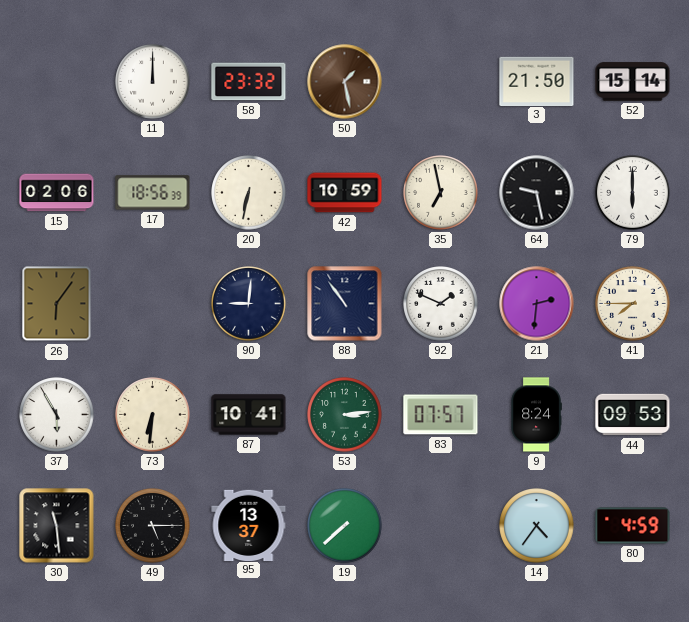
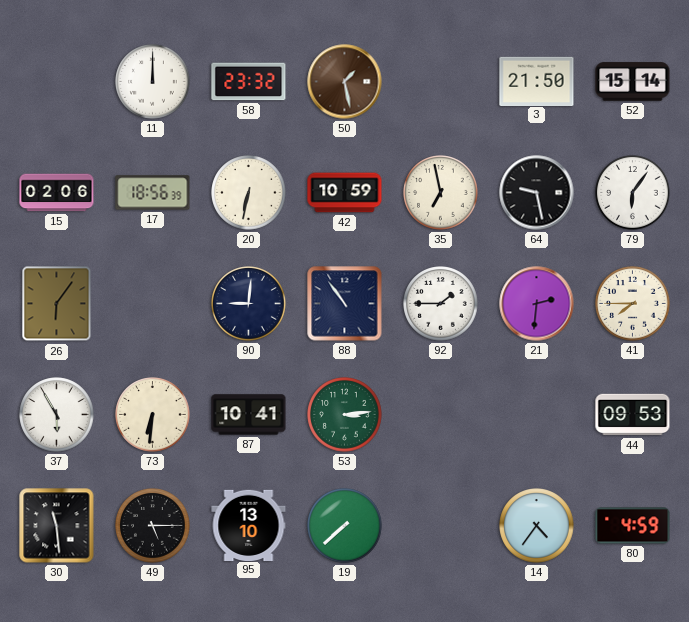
79: 6:00 -> 6:06 (633, 193)
92: 1:49 -> 1:45 (441, 304)
83: 07:57 -> none (441, 415)
9: 8:24 -> none (536, 415)
95: 13:37 -> 13:10 (249, 525)
